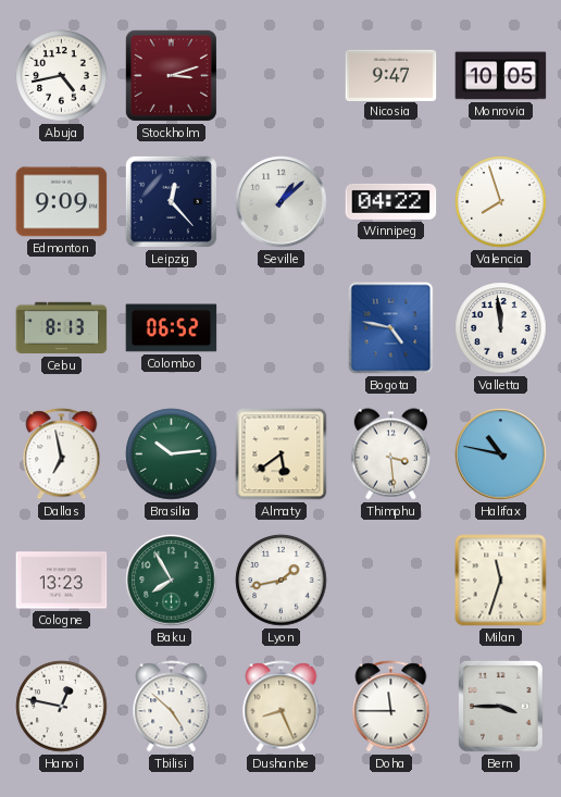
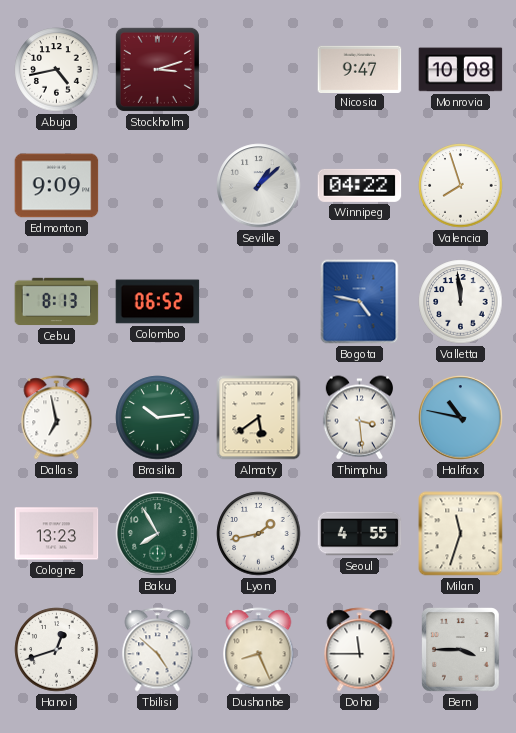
Monrovia: 10:05 -> 10:08 (461, 70)
Leipzig: 12:23 -> none (171, 201)
Seoul: none -> 4:55 (360, 534)
Hanoi: 12:47 -> 12:42 (57, 650)
